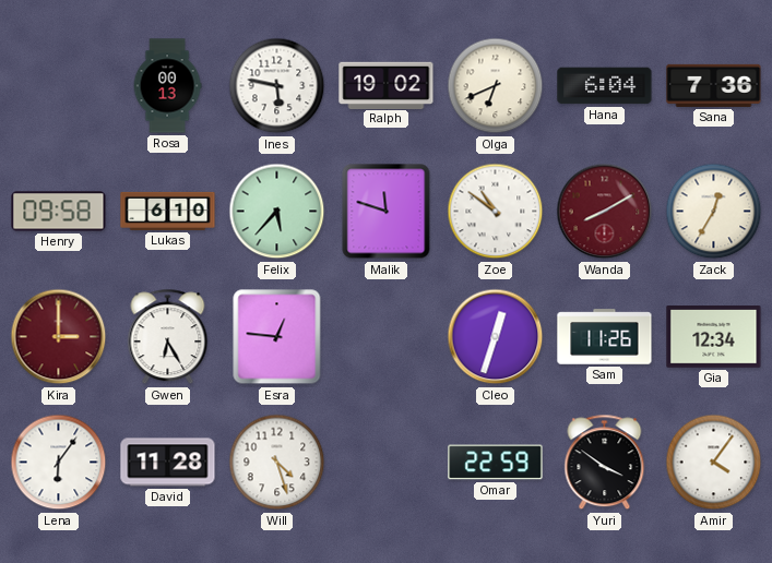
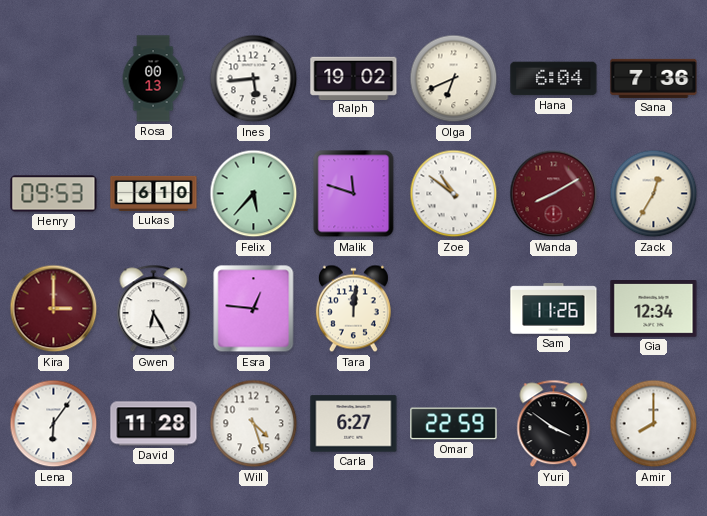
Ines: 5:47 -> 5:44 (254, 79)
Henry: 09:58 -> 09:53 (54, 194)
Tara: none -> 12:01 (353, 309)
Cleo: 12:33 -> none (496, 337)
Carla: none -> 6:27 (354, 424)
Amir: 4:06 -> 8:00 (654, 424)
